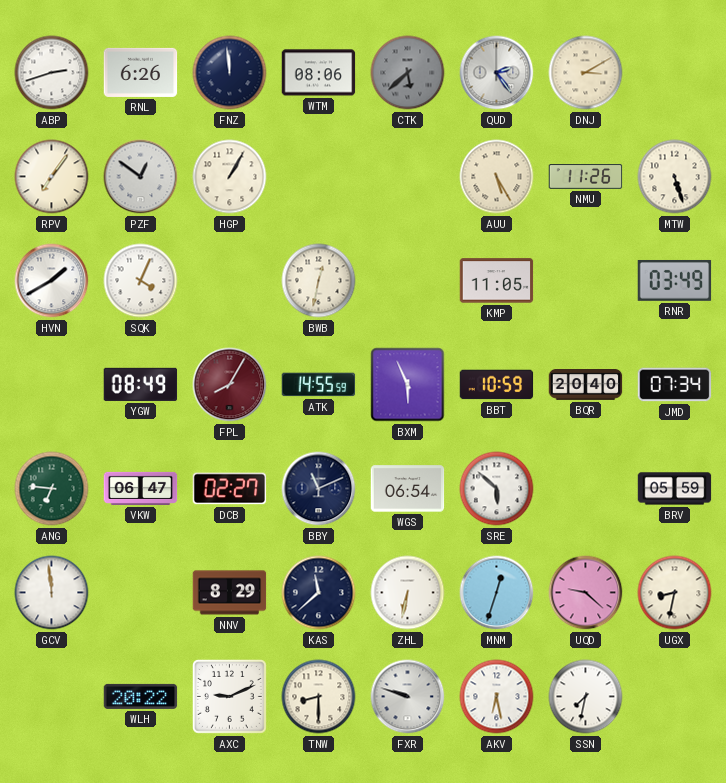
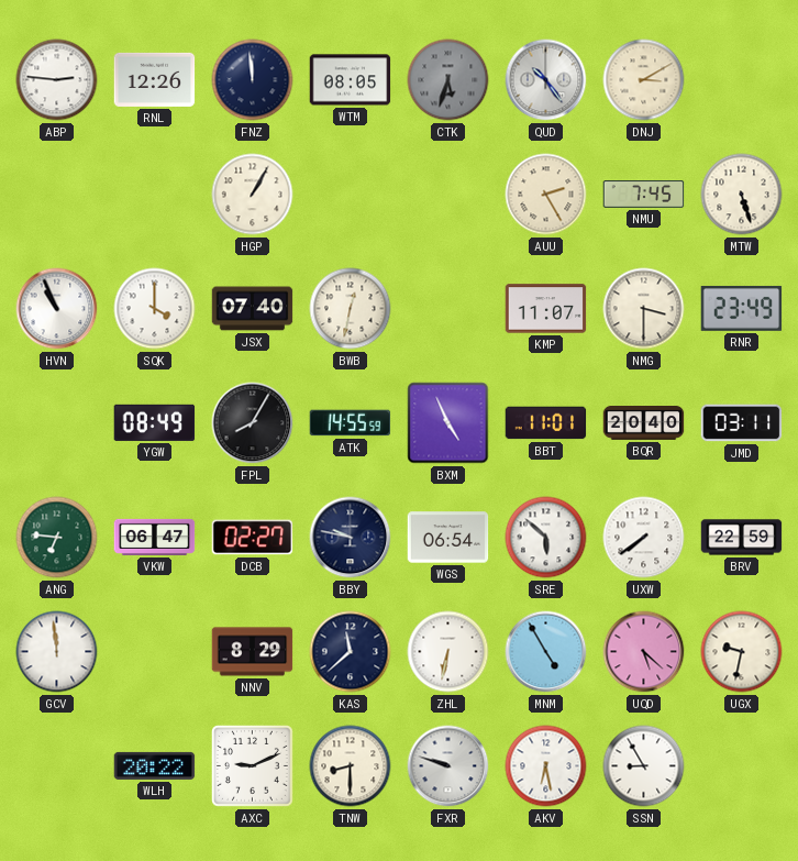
ABP: 2:42 -> 2:46 (57, 80)
RNL: 6:26 -> 12:26 (155, 79)
WTM: 08:06 -> 08:05 (351, 80)
CTK: 5:38 -> 5:33 (448, 80)
QUD: 2:24 -> 10:24 (546, 80)
RPV: 7:06 -> none (52, 177)
PZF: 12:51 -> none (141, 177)
AUU: 5:25 -> 2:25 (546, 195)
NMU: 11:26 -> 7:45 (644, 195)
HVN: 1:40 -> 10:56 (57, 309)
SQK: 4:04 -> 4:00 (155, 309)
JSX: none -> 07:40 (253, 309)
KMP: 11:05 -> 11:07 (546, 309)
NMG: none -> 3:30 (644, 309)
RNR: 03:49 -> 23:49 (742, 308)
FPL dial: burgundy -> black (253, 423)
BXM: 5:56 -> 4:56 (448, 423)
BBT: 10:59 -> 11:01 (546, 423)
JMD: 07:34 -> 03:11 (742, 423)
BBY: 11:11 -> 9:47 (351, 538)
UXW: none -> 7:39 (644, 538)
BRV: 05:59 -> 22:59 (742, 538)
MNM: 12:33 -> 4:55 (546, 652)
UQD: 9:22 -> 5:22 (644, 652)
UGX: 8:32 -> 9:32 (742, 652)
SSN: 7:32 -> 8:55 (644, 766)
